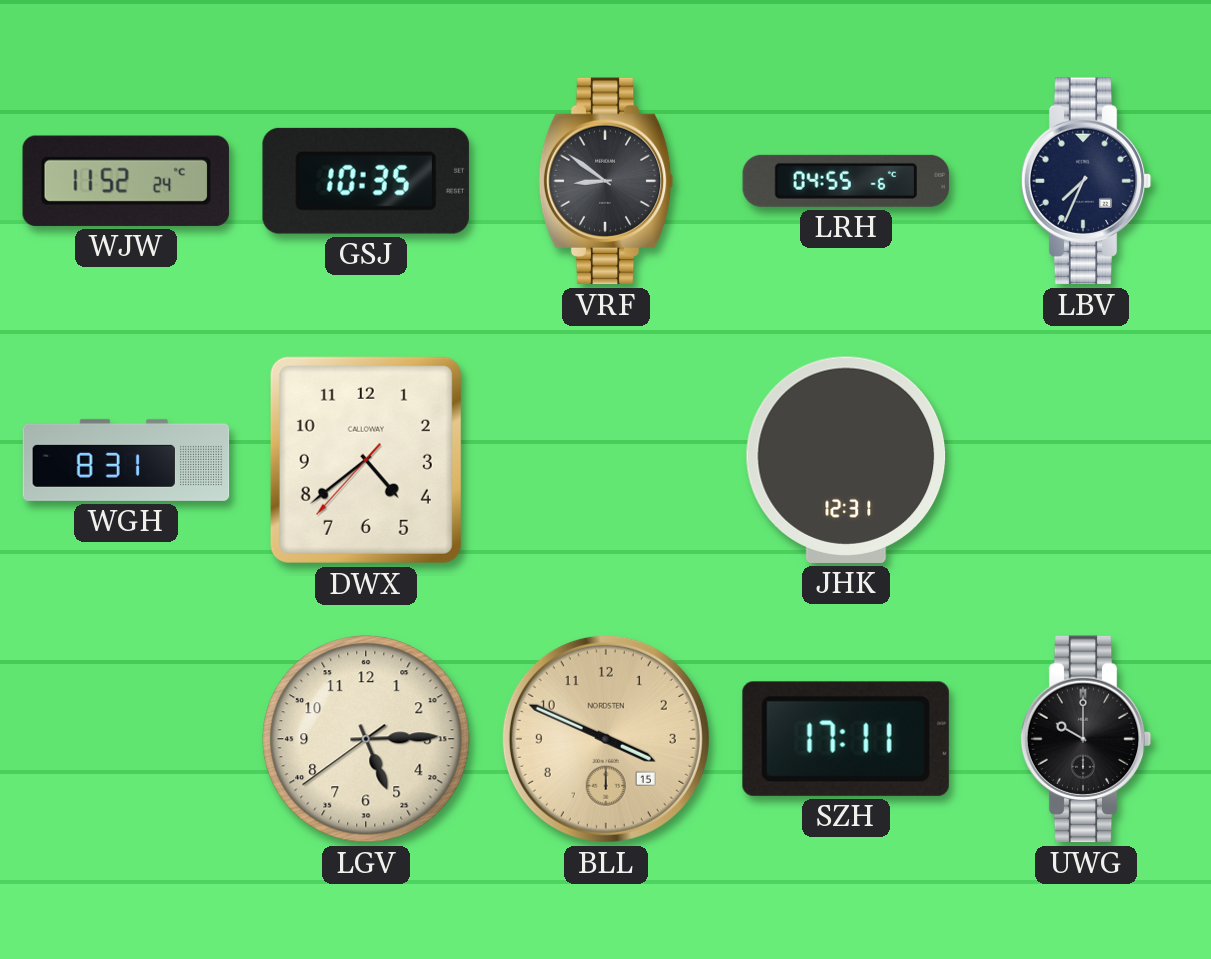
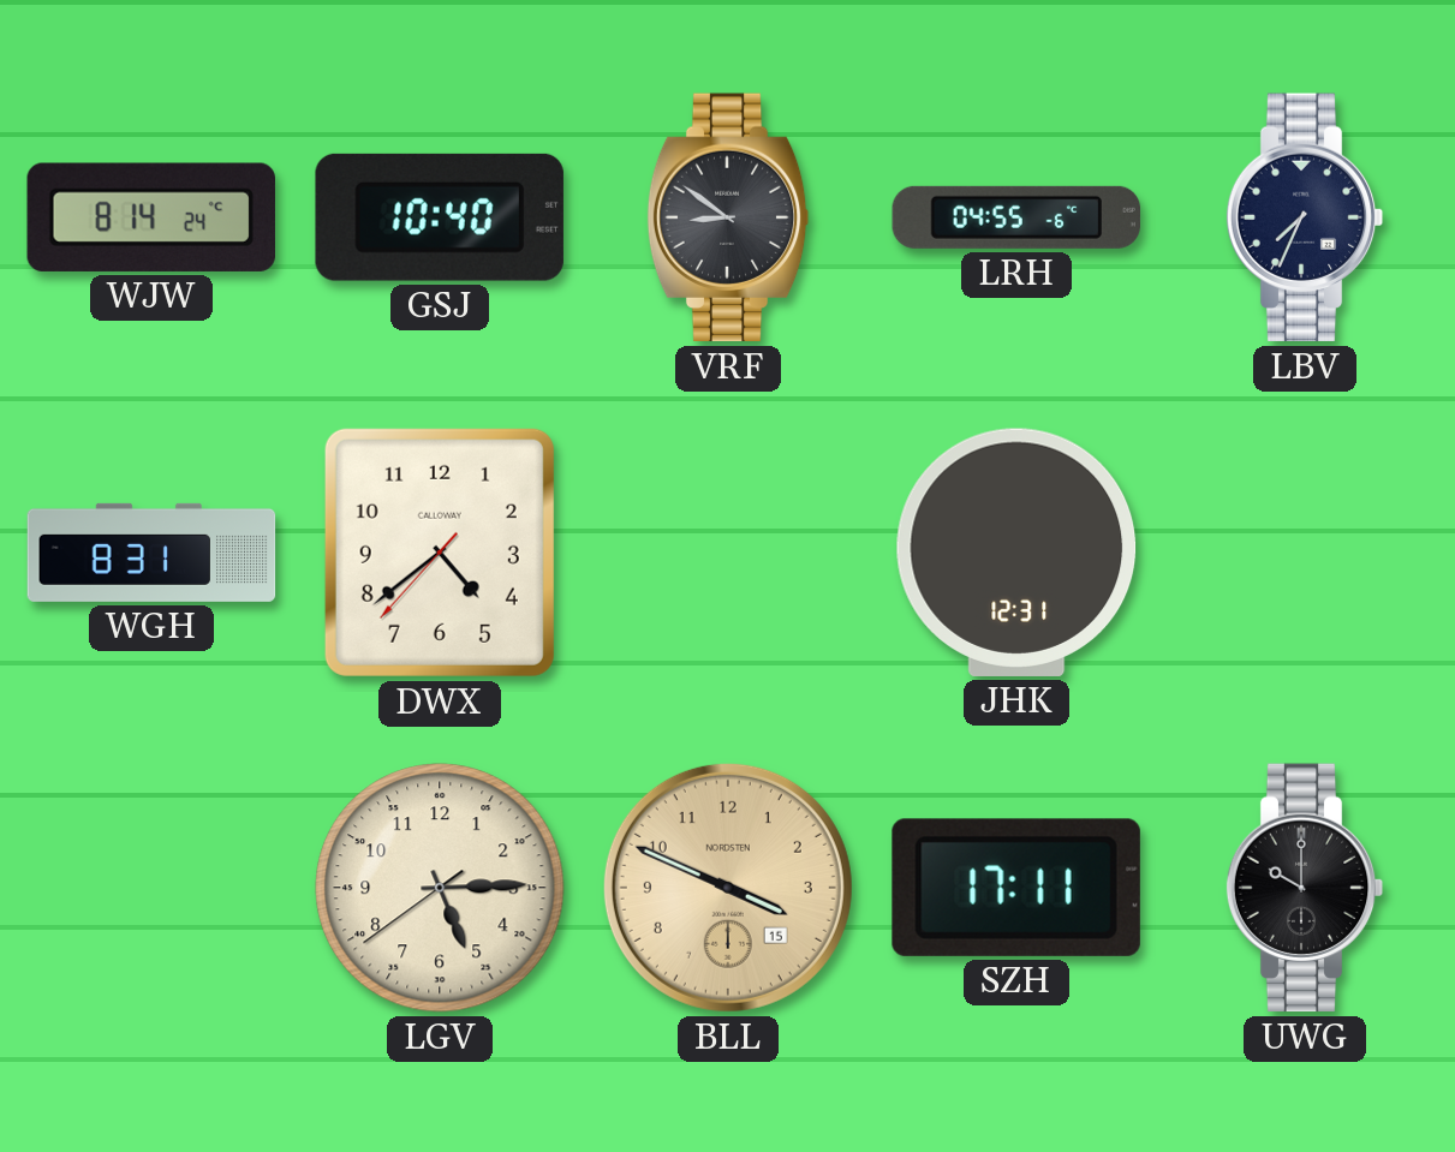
WJW: 11:52 -> 8:14 (151, 217)
GSJ: 10:35 -> 10:40 (440, 217)
